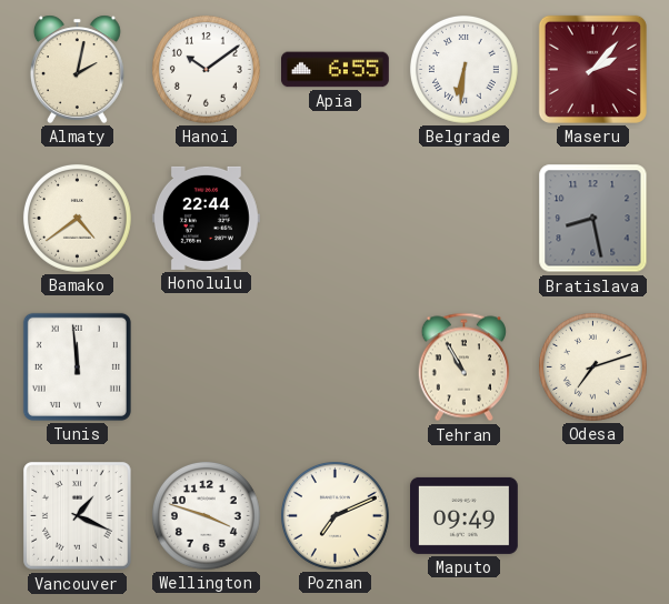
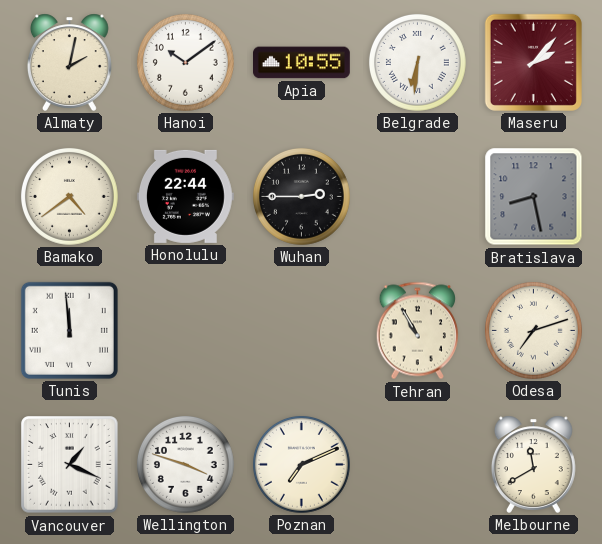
Apia: 6:55 -> 10:55 (302, 63)
Wuhan: none -> 2:45 (301, 196)
Maputo: 09:49 -> none (465, 515)
Melbourne: none -> 11:40 (533, 464)
